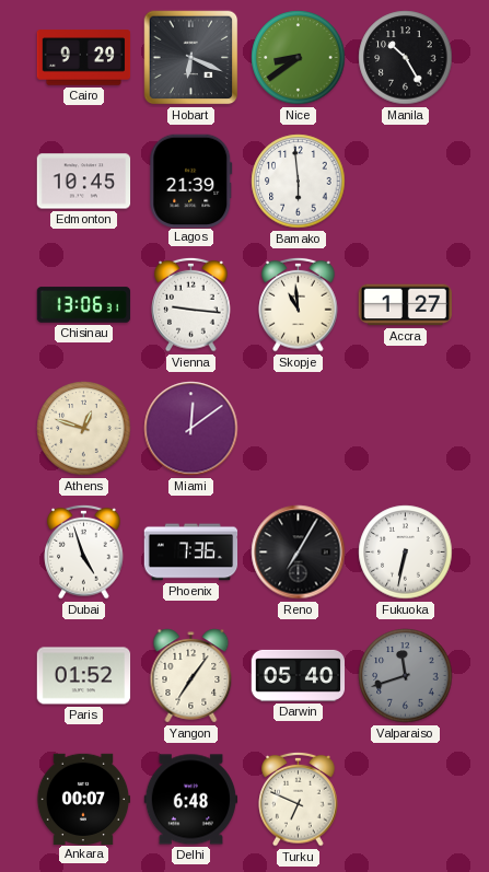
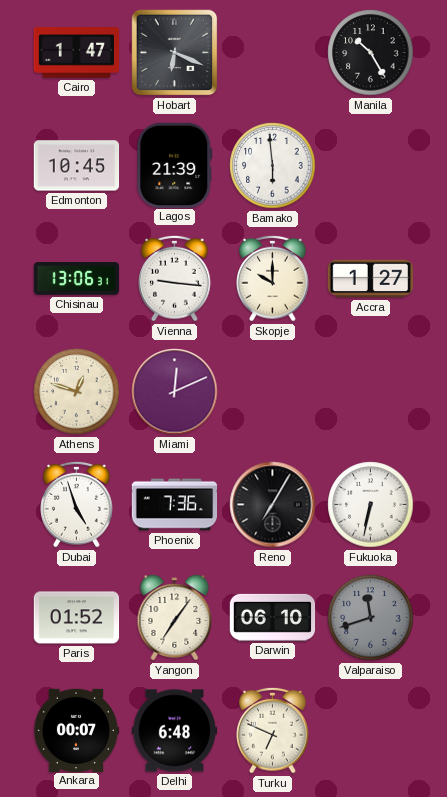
Cairo: 9:29 -> 1:47 (77, 53)
Nice: 8:39 -> none (299, 58)
Skopje: 10:59 -> 10:00 (273, 278)
Miami: 12:09 -> 12:11 (175, 392)
Darwin: 05:40 -> 06:10 (273, 617)
